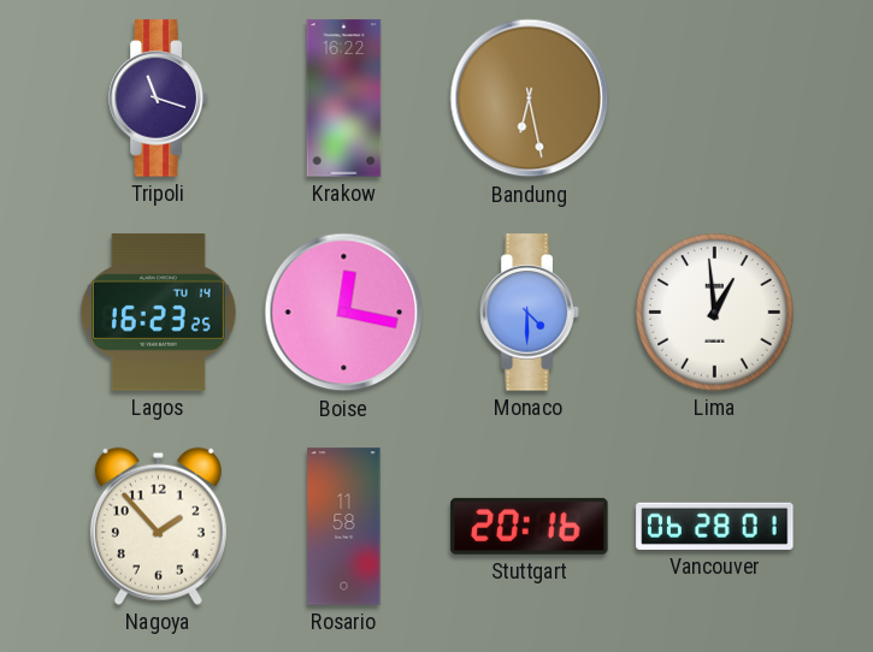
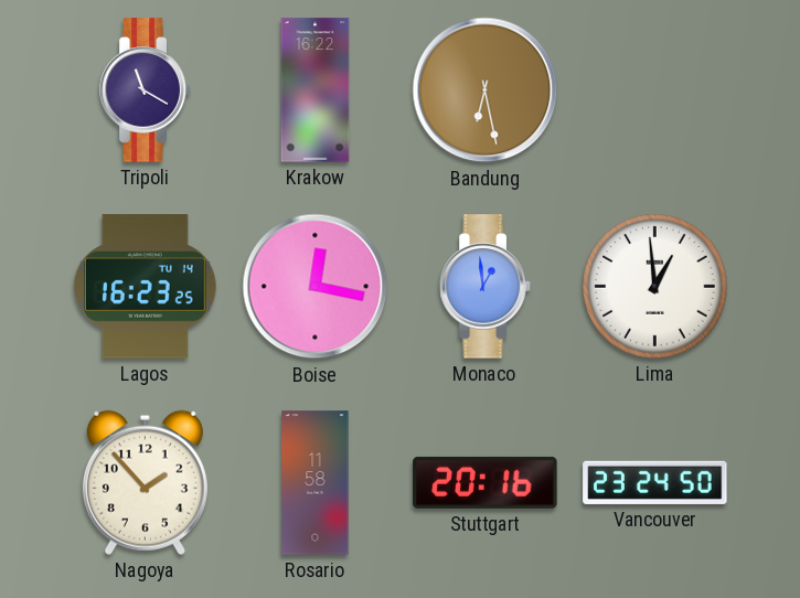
Tripoli: 11:18 -> 11:20 (146, 90)
Monaco: 4:30 -> 12:59 (486, 287)
Vancouver: 06:28 -> 23:24 (655, 482)
